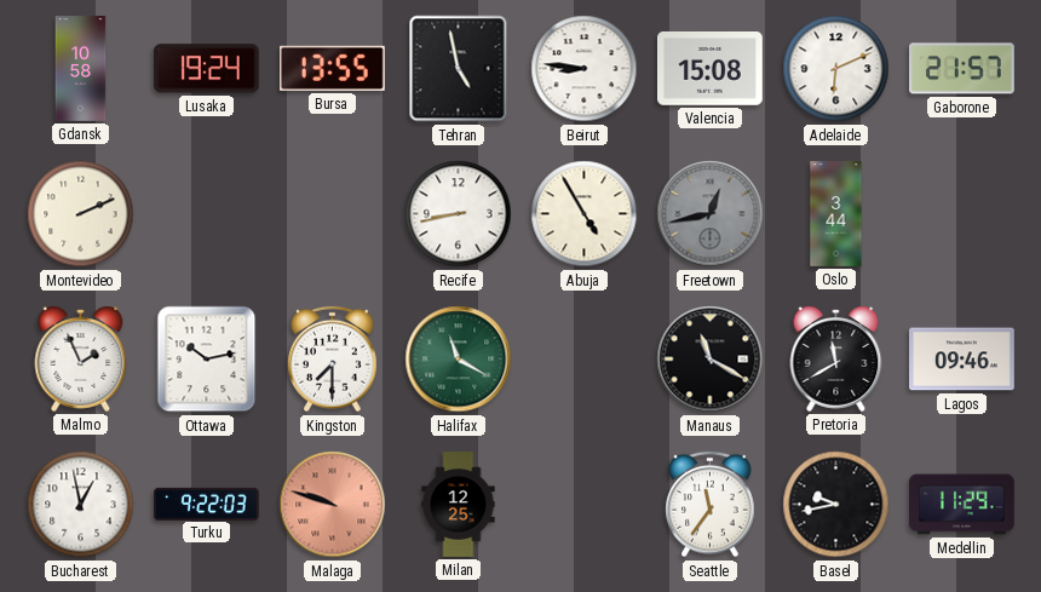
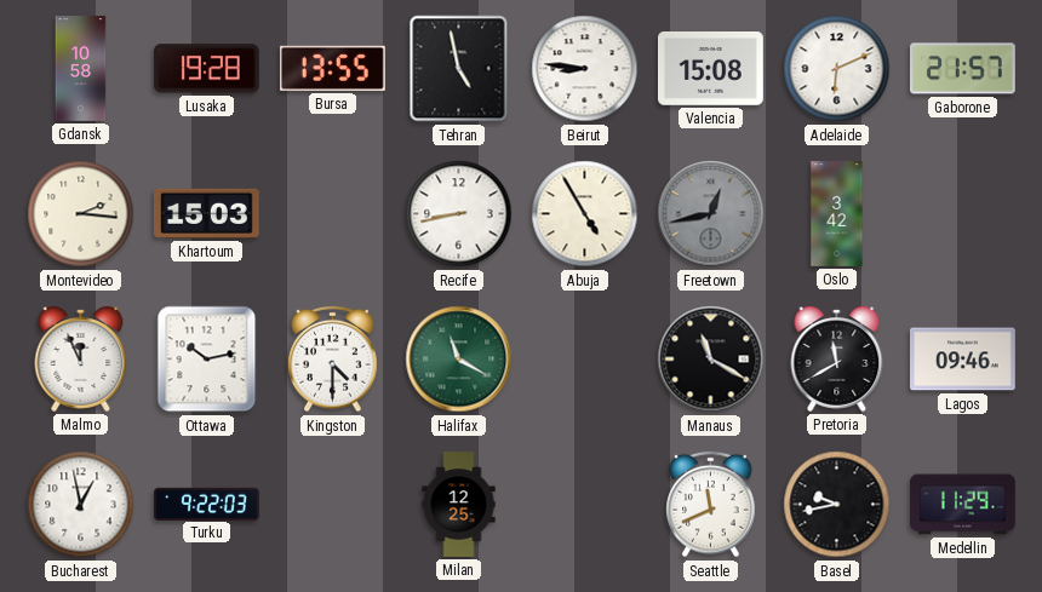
Lusaka: 19:24 -> 19:28 (206, 69)
Montevideo: 2:11 -> 2:16 (81, 214)
Khartoum: none -> 15:03 (206, 213)
Oslo: 3:44 -> 3:42 (837, 214)
Malmo: 1:56 -> 11:56 (81, 358)
Kingston: 7:30 -> 4:30 (333, 360)
Malaga: 9:48 -> none (333, 505)
Seattle: 11:36 -> 11:41 (711, 505)
